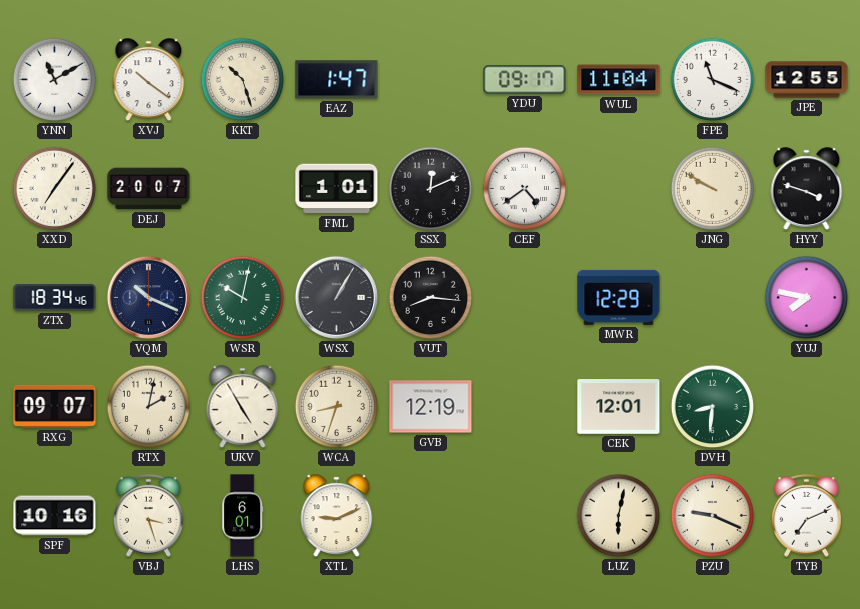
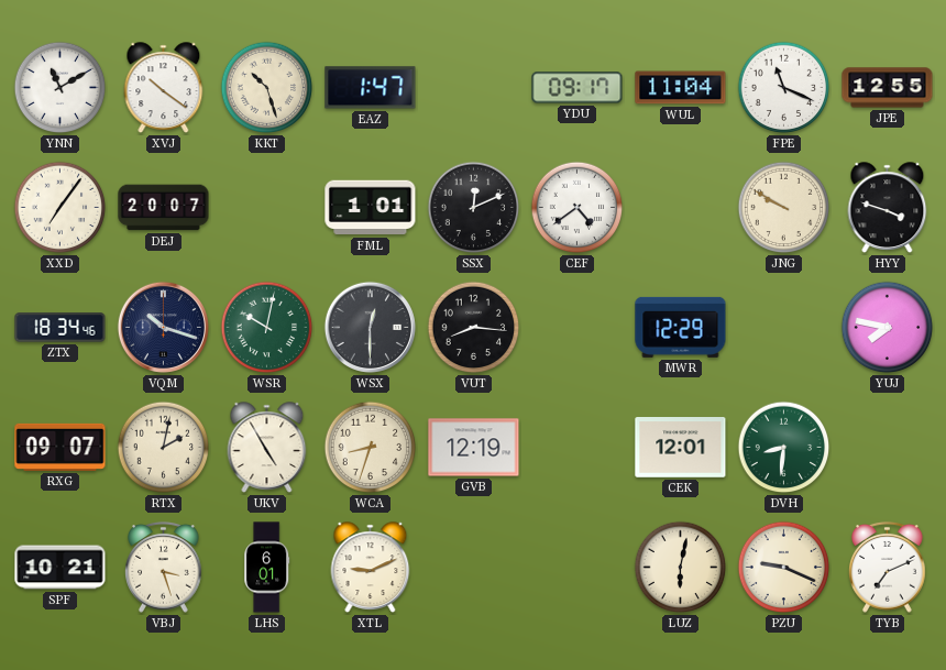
VQM: 10:19 -> 10:18 (163, 327)
WSX: 1:05 -> 12:30 (370, 327)
SPF: 10:16 -> 10:21 (61, 568)
